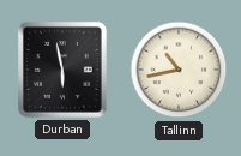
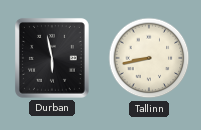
Tallinn: 10:43 -> 8:43 (149, 58)
